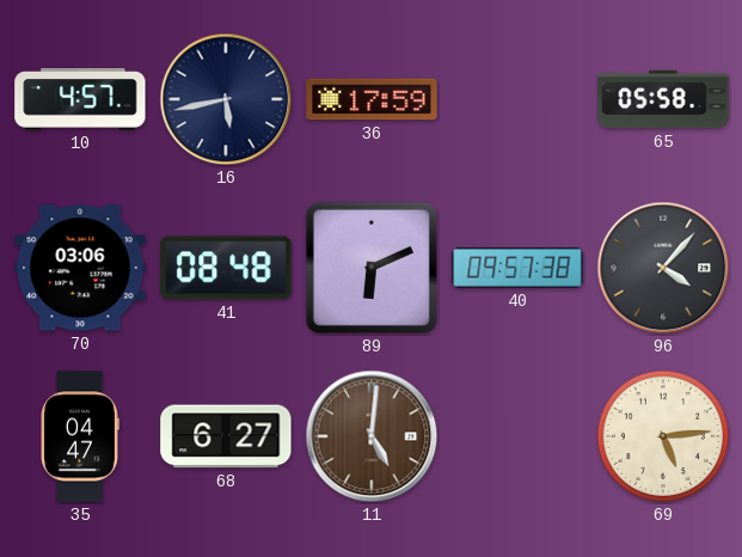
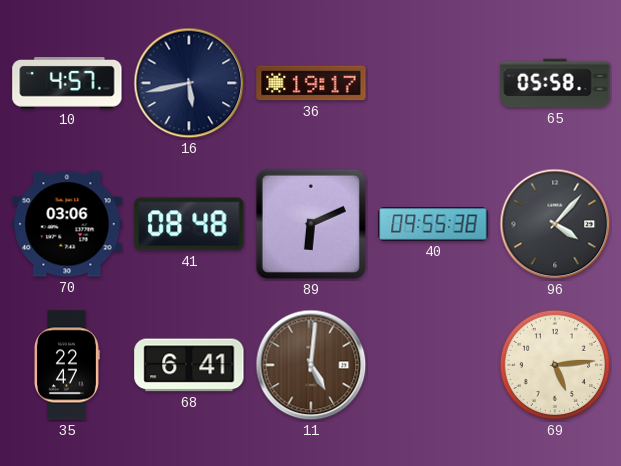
36: 17:59 -> 19:17 (311, 83)
40: 09:57 -> 09:55 (433, 224)
35: 04:47 -> 22:47 (67, 365)
68: 6:27 -> 6:41 (189, 365)
